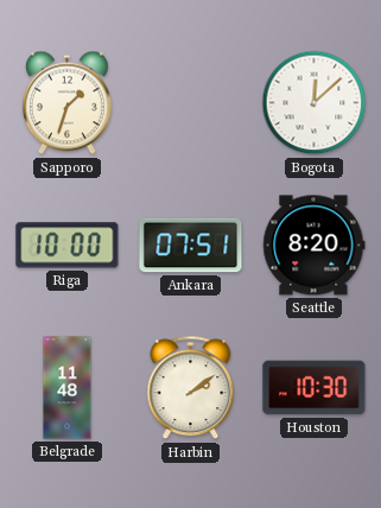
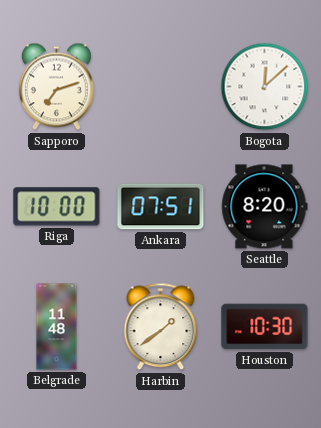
Sapporo: 1:33 -> 7:12 (56, 87)
Harbin: 2:09 -> 1:39 (161, 327)
